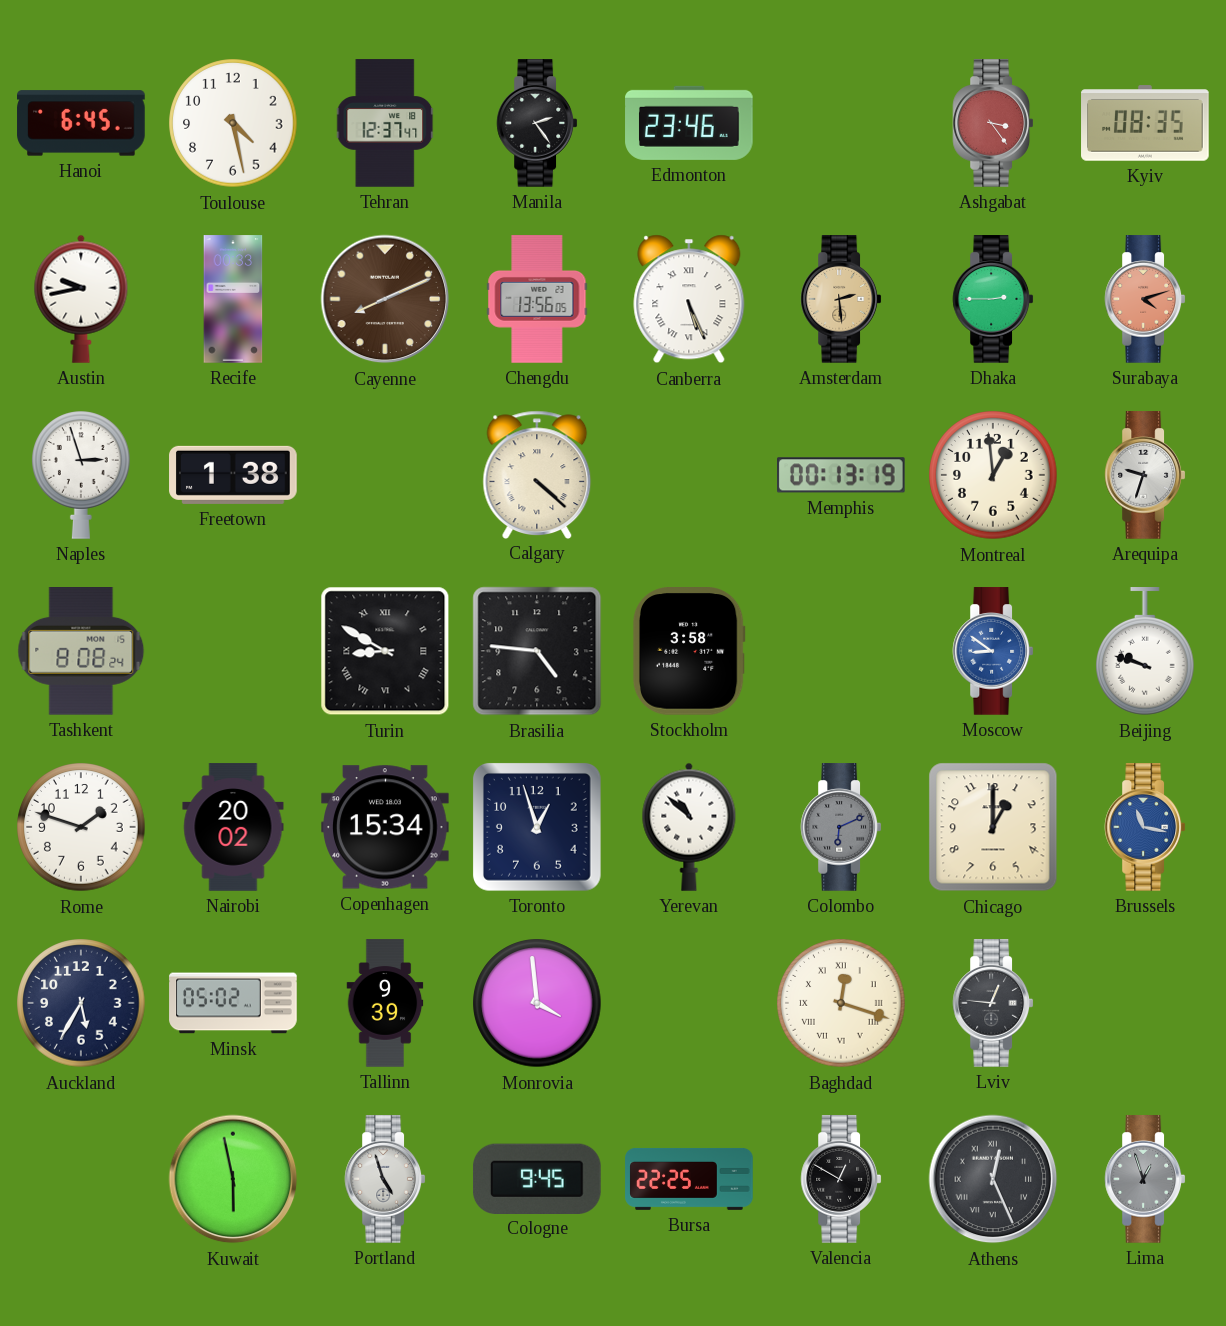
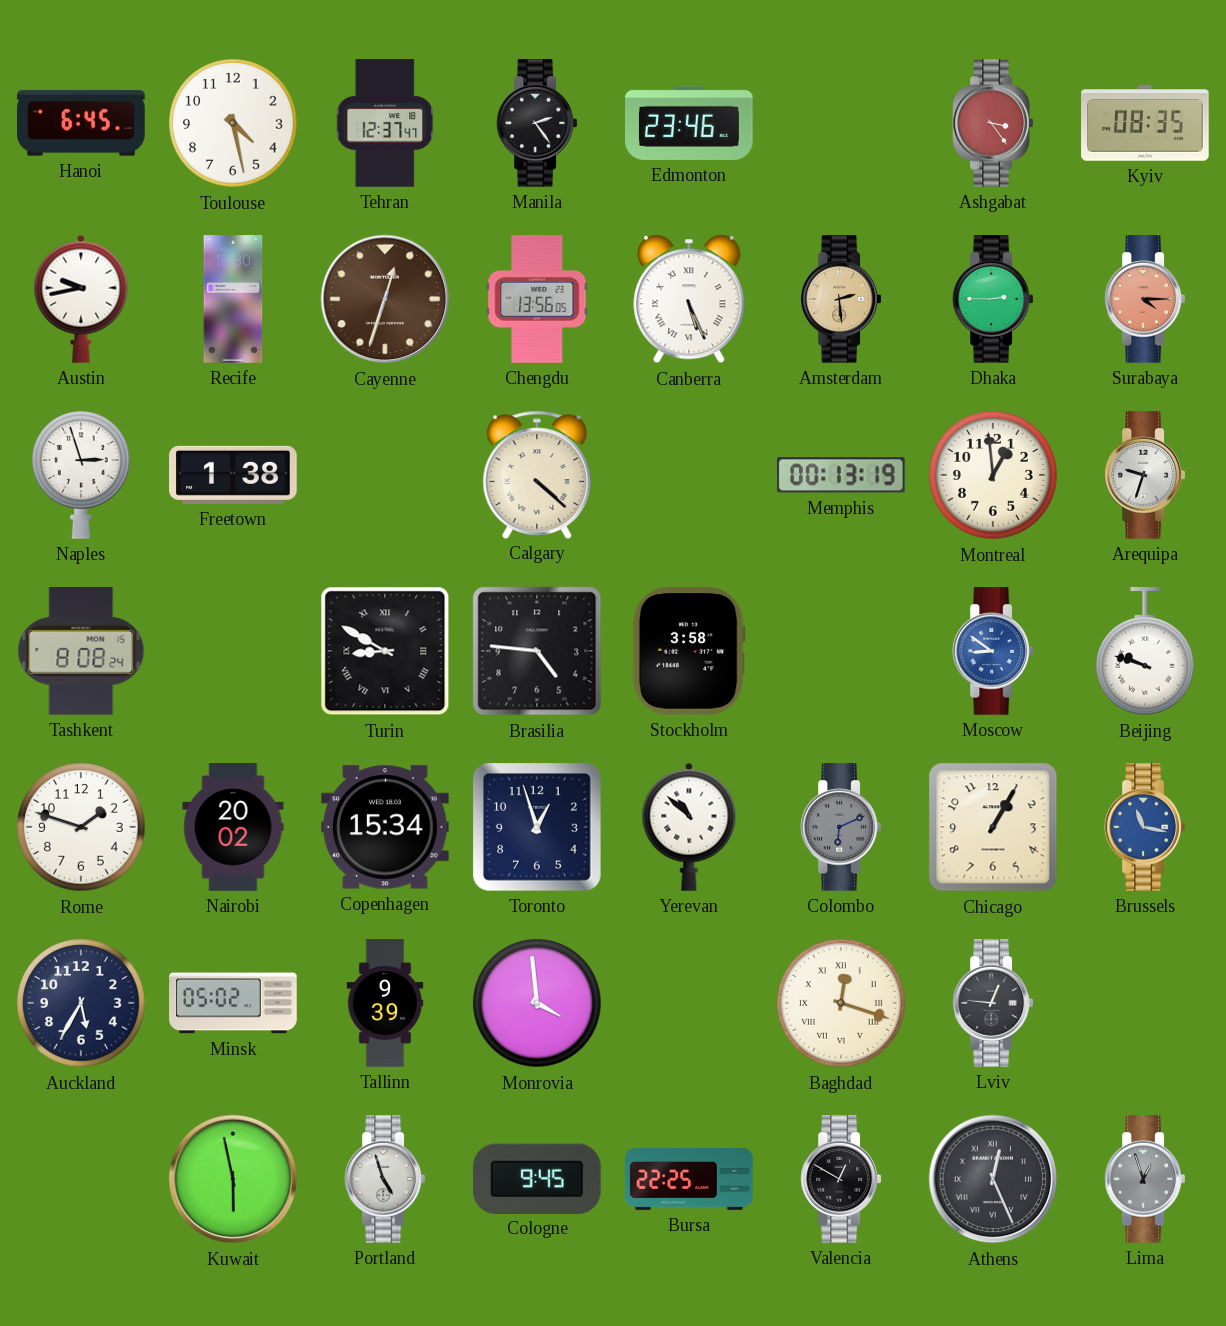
Recife: 00:33 -> 18:30 (233, 299)
Cayenne: 8:11 -> 12:33 (385, 299)
Surabaya: 4:12 -> 4:15 (1145, 299)
Chicago: 1:00 -> 1:05 (993, 827)
